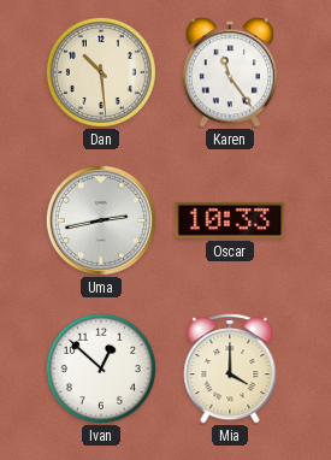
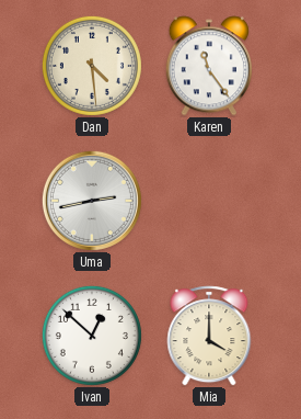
Dan: 10:29 -> 4:29 (92, 66)
Oscar: 10:33 -> none (230, 220)
